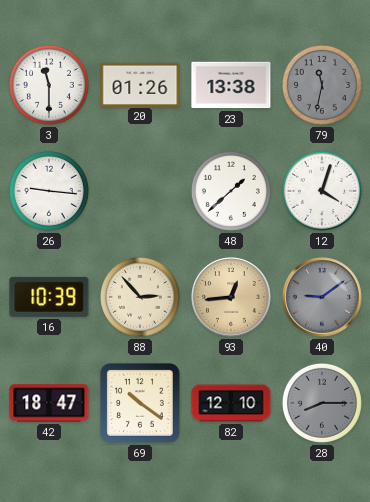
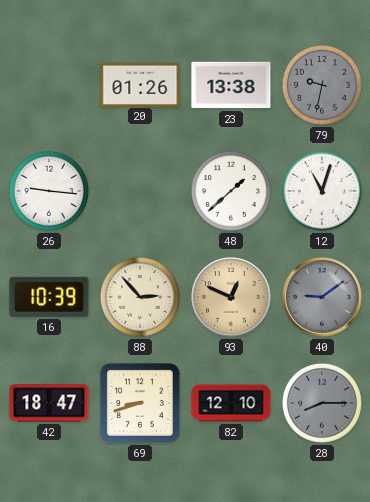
3: 11:30 -> none (49, 85)
79: 11:32 -> 9:32 (322, 85)
12: 4:03 -> 11:03 (322, 191)
93: 12:44 -> 12:49 (231, 297)
69: 10:21 -> 8:42 (140, 403)
